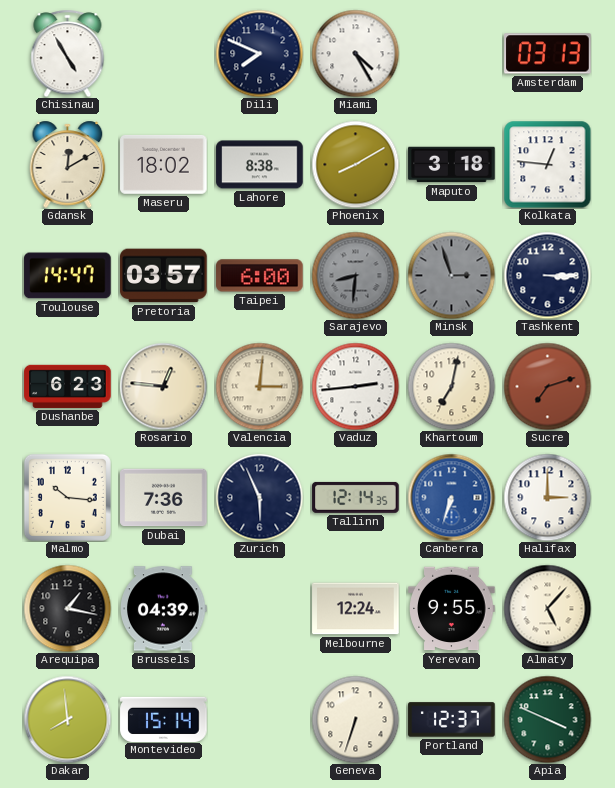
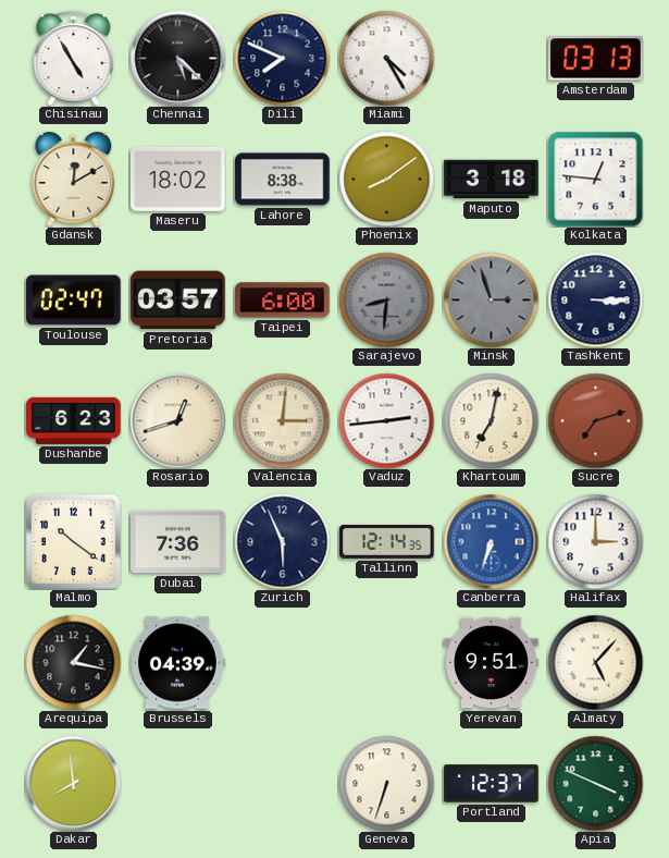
Chennai: none -> 5:22 (177, 58)
Phoenix: 8:10 -> 8:09 (386, 179)
Toulouse: 14:47 -> 02:47 (74, 301)
Rosario: 12:46 -> 12:42 (177, 420)
Malmo: 10:16 -> 10:21 (73, 541)
Melbourne: 12:24 -> none (356, 609)
Yerevan: 9:55 -> 9:51 (492, 663)
Montevideo: 15:14 -> none (164, 719)
